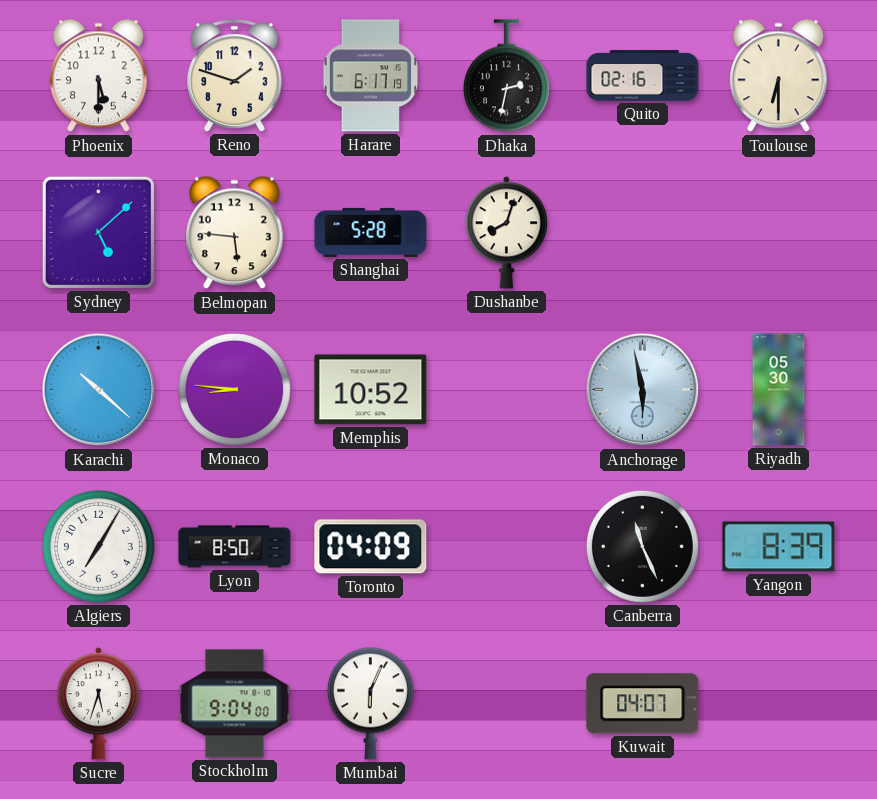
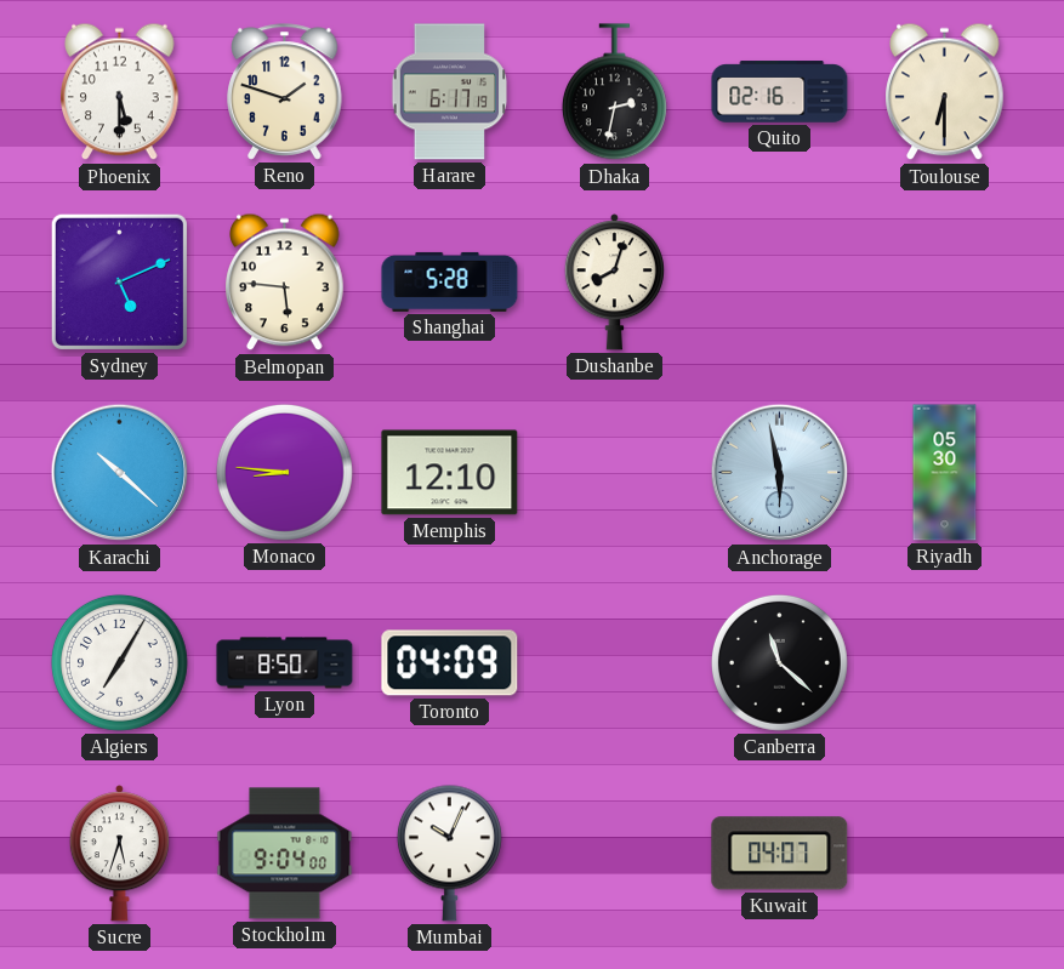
Sydney: 5:08 -> 5:11 (119, 281)
Memphis: 10:52 -> 12:10 (450, 473)
Canberra: 11:26 -> 11:22 (779, 662)
Yangon: 8:39 -> none (779, 547)
Mumbai: 6:04 -> 10:04 (449, 853)
